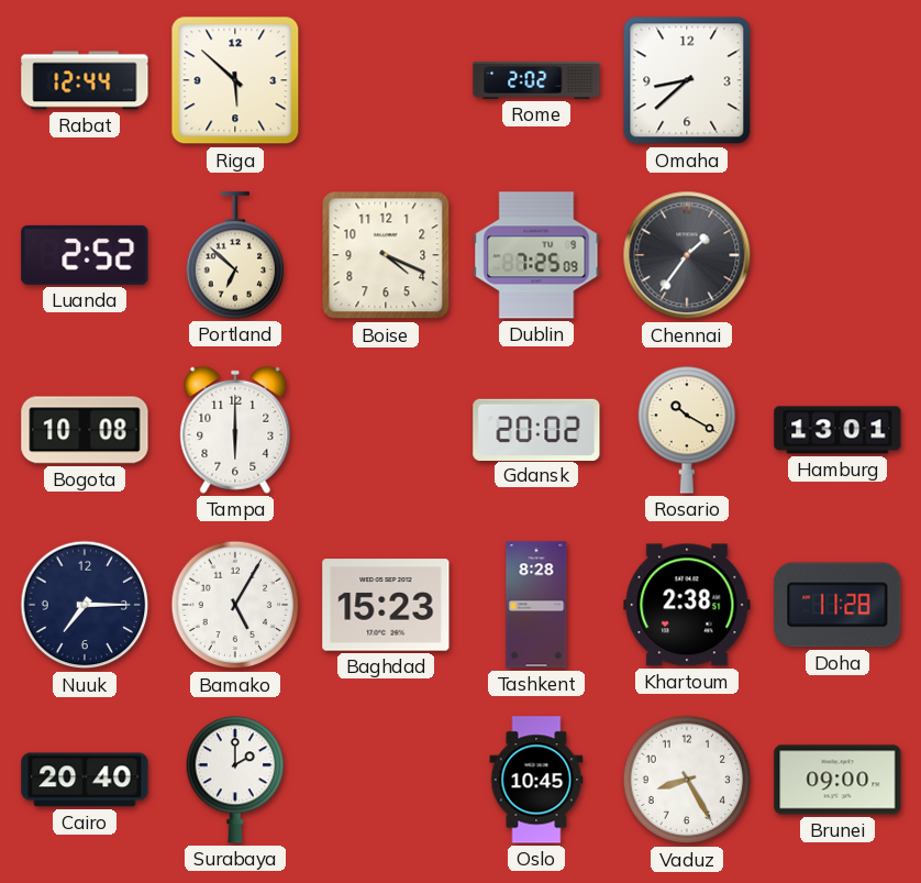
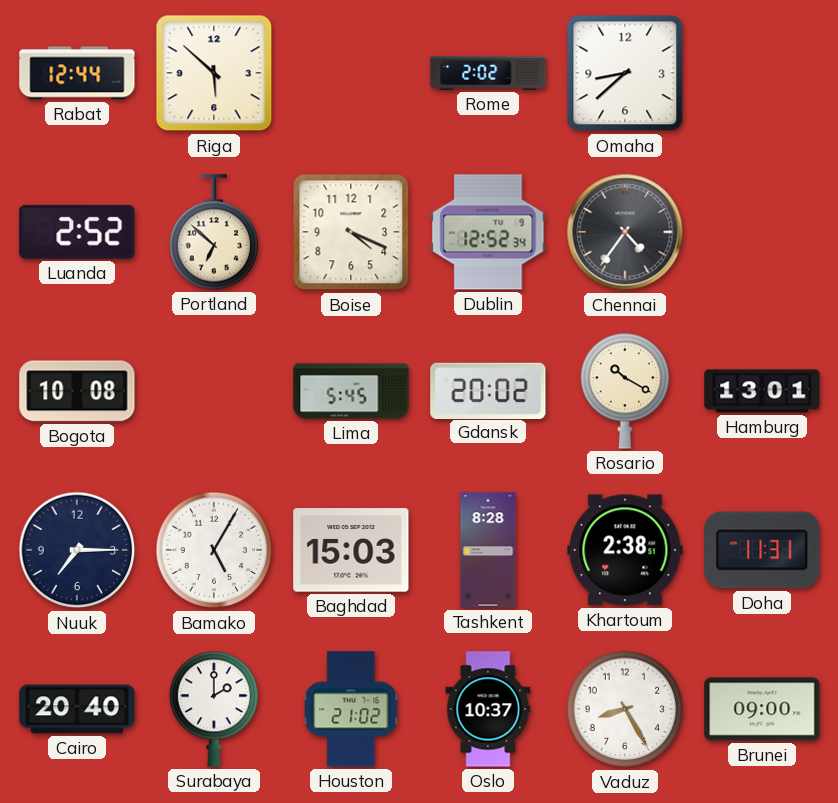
Dublin: 7:25 -> 12:52 (488, 232)
Chennai: 1:36 -> 4:36 (625, 232)
Tampa: 6:00 -> none (235, 430)
Lima: none -> 5:45 (351, 391)
Baghdad: 15:23 -> 15:03 (351, 550)
Doha: 11:28 -> 11:31 (762, 550)
Houston: none -> 21:02 (352, 709)
Oslo: 10:45 -> 10:37 (488, 709)
